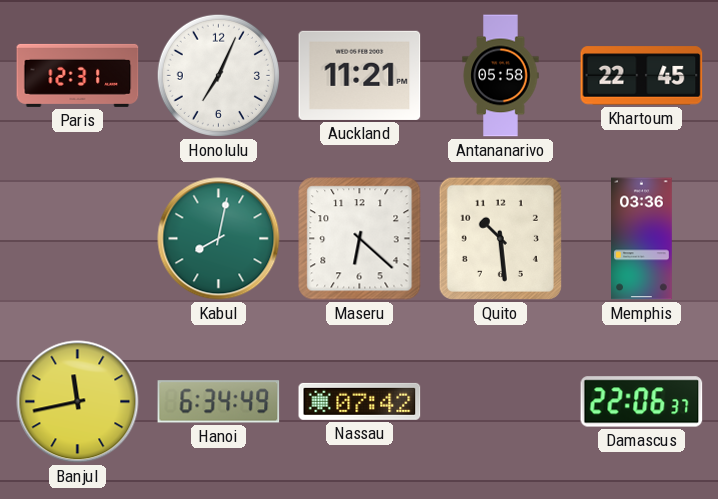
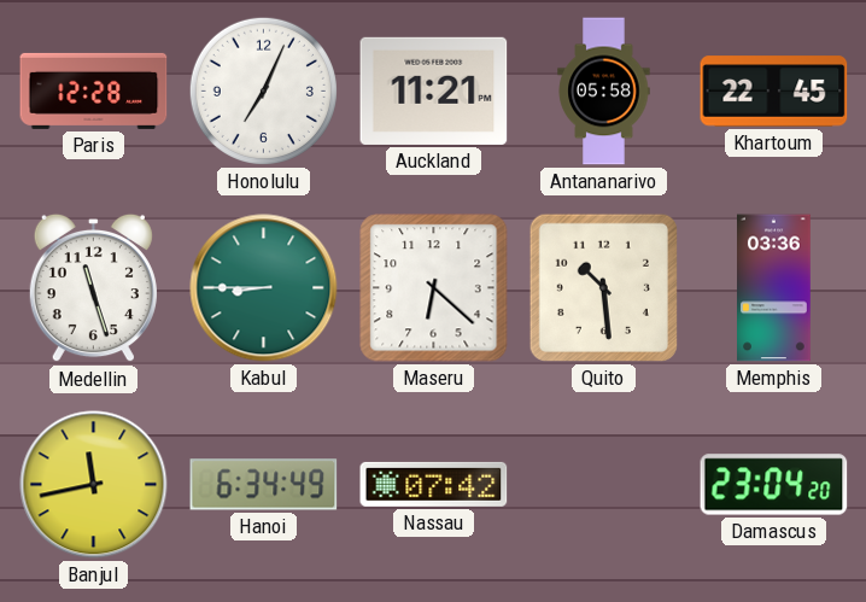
Paris: 12:31 -> 12:28 (94, 90)
Medellin: none -> 11:27 (93, 288)
Kabul: 8:02 -> 8:45 (264, 288)
Damascus: 22:06 -> 23:04 (774, 485)
